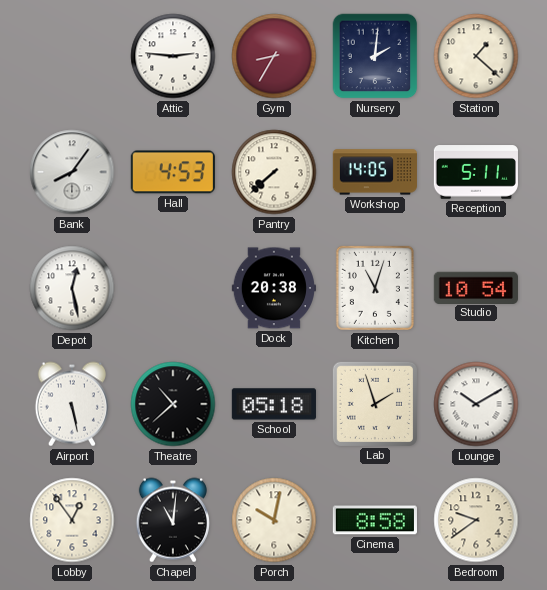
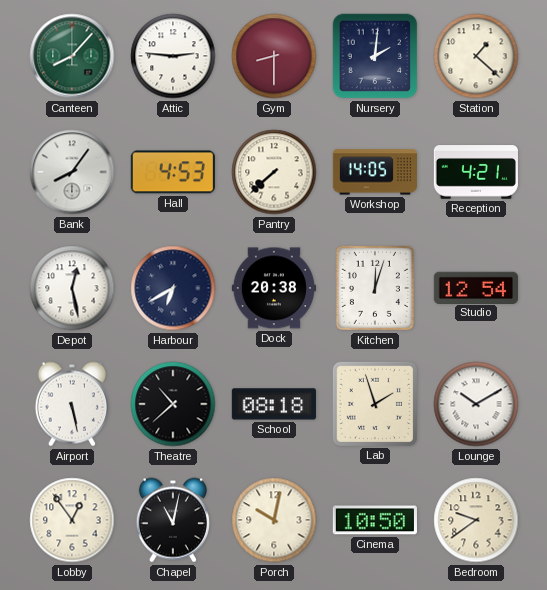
Canteen: none -> 8:07 (72, 56)
Gym: 8:35 -> 8:30 (274, 56)
Reception: 5:11 -> 4:21 (475, 172)
Harbour: none -> 6:40 (173, 288)
Kitchen: 11:03 -> 12:03 (375, 288)
Studio: 10:54 -> 12:54 (476, 287)
School: 05:18 -> 08:18 (274, 404)
Chapel: 11:01 -> 11:02 (173, 520)
Cinema: 8:58 -> 10:50 (375, 520)
